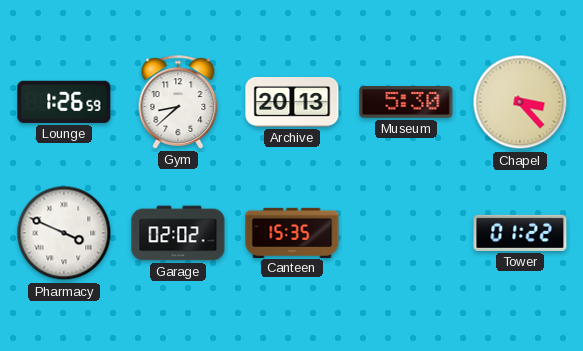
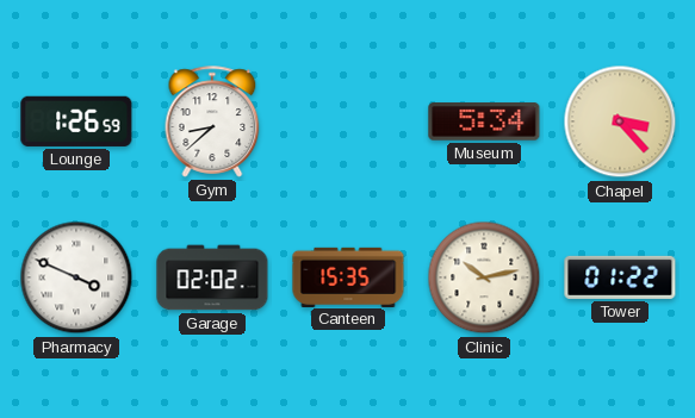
Archive: 20:13 -> none (292, 103)
Museum: 5:30 -> 5:34 (484, 121)
Clinic: none -> 10:13 (484, 277)
